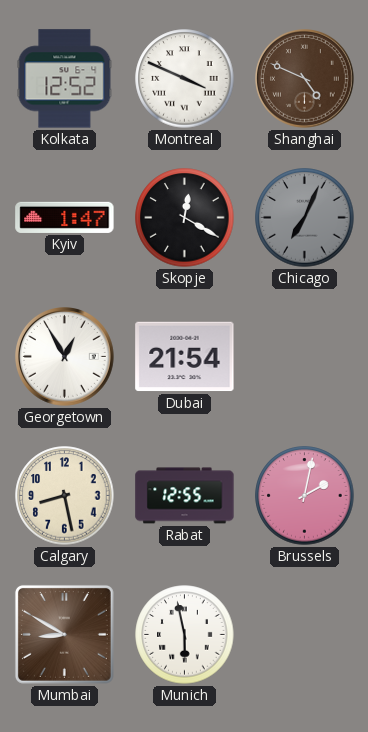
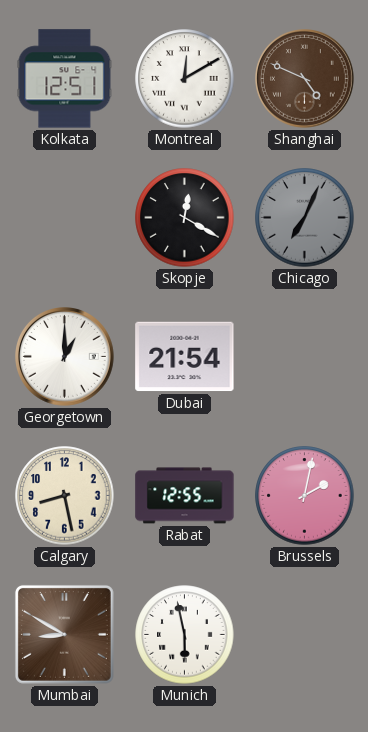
Kolkata: 12:52 -> 12:51 (65, 79)
Montreal: 3:49 -> 12:10 (185, 79)
Kyiv: 1:47 -> none (65, 217)
Georgetown: 12:55 -> 1:00 (65, 357)
